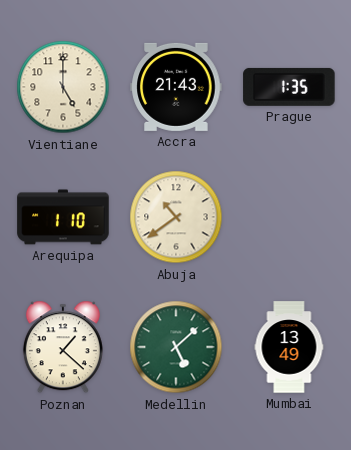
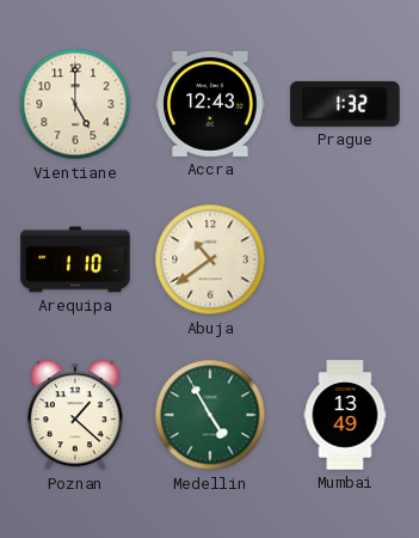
Accra: 21:43 -> 12:43 (210, 104)
Prague: 1:35 -> 1:32 (345, 104)
Medellin: 5:08 -> 4:55 (210, 415)
